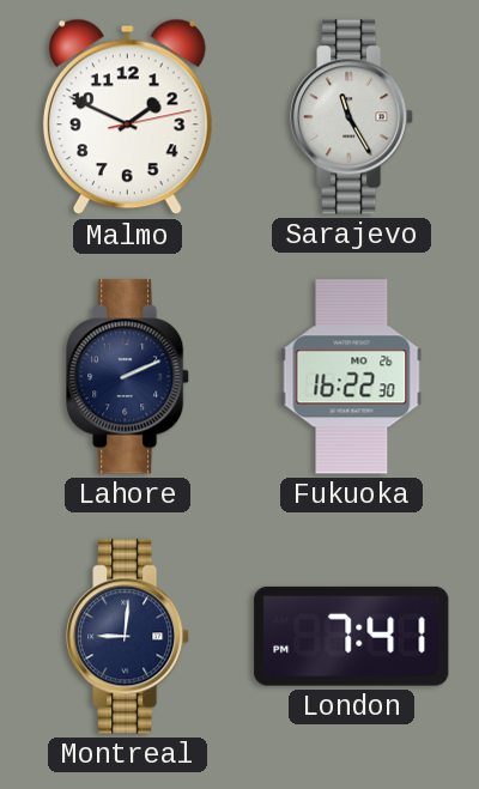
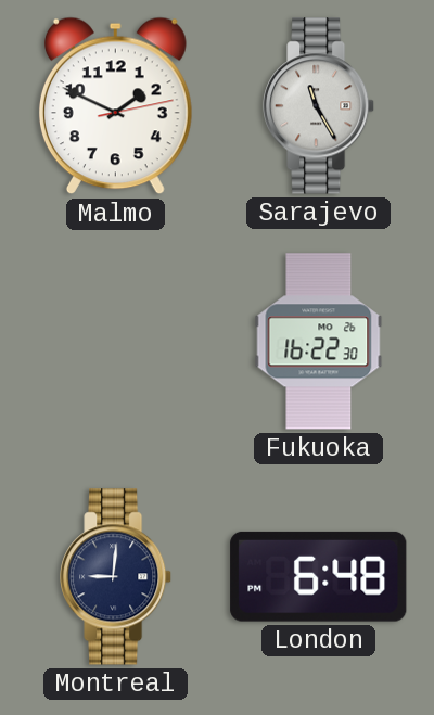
Lahore: 2:11 -> none (128, 377)
London: 7:41 -> 6:48 (319, 576)
